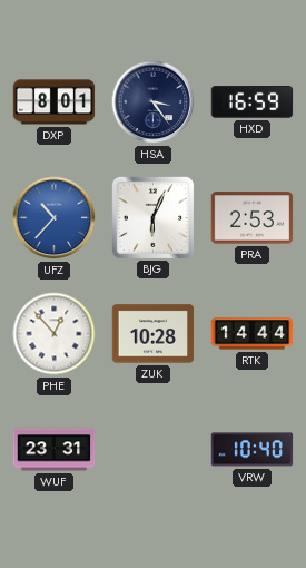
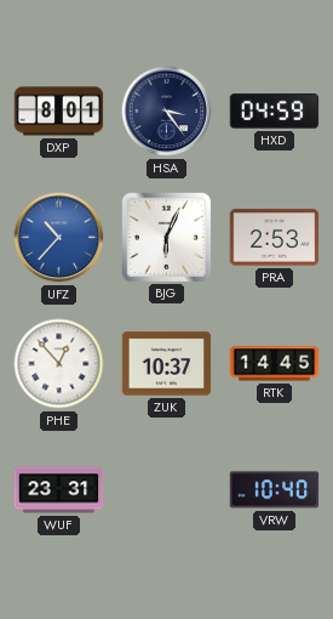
HXD: 16:59 -> 04:59 (275, 112)
ZUK: 10:28 -> 10:37 (167, 364)
RTK: 14:44 -> 14:45 (275, 364)
